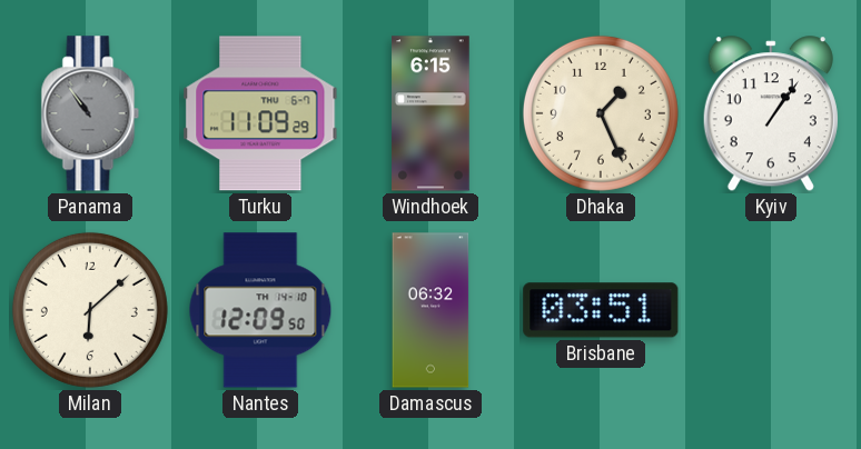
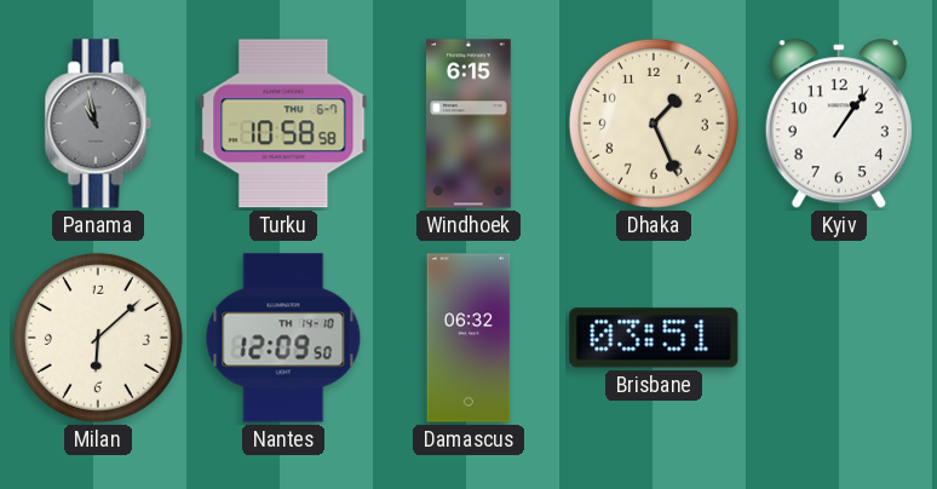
Panama: 10:54 -> 10:58 (98, 123)
Turku: 11:09 -> 10:58 (283, 123)
